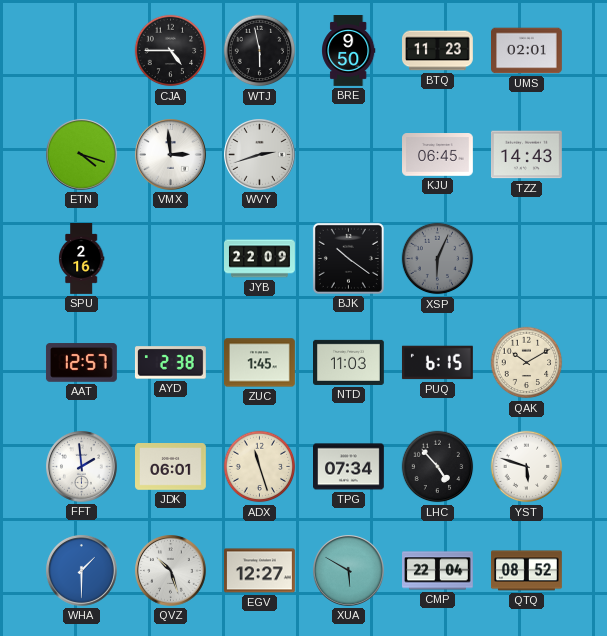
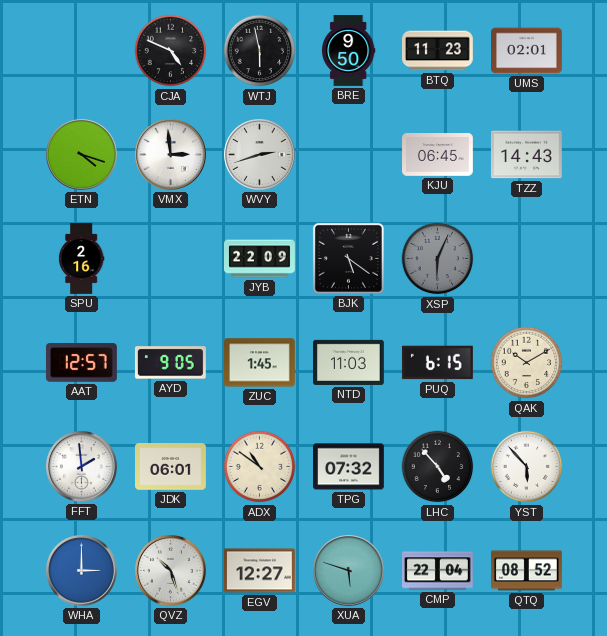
CJA: 4:45 -> 4:49 (171, 51)
BJK: 10:21 -> 5:21 (348, 258)
AYD: 2:38 -> 9:05 (170, 363)
ADX: 11:27 -> 10:51 (260, 467)
TPG: 07:34 -> 07:32 (349, 467)
YST: 5:48 -> 5:53 (527, 467)
WHA: 1:30 -> 3:00 (82, 571)
XUA: 5:50 -> 5:48 (349, 571)
